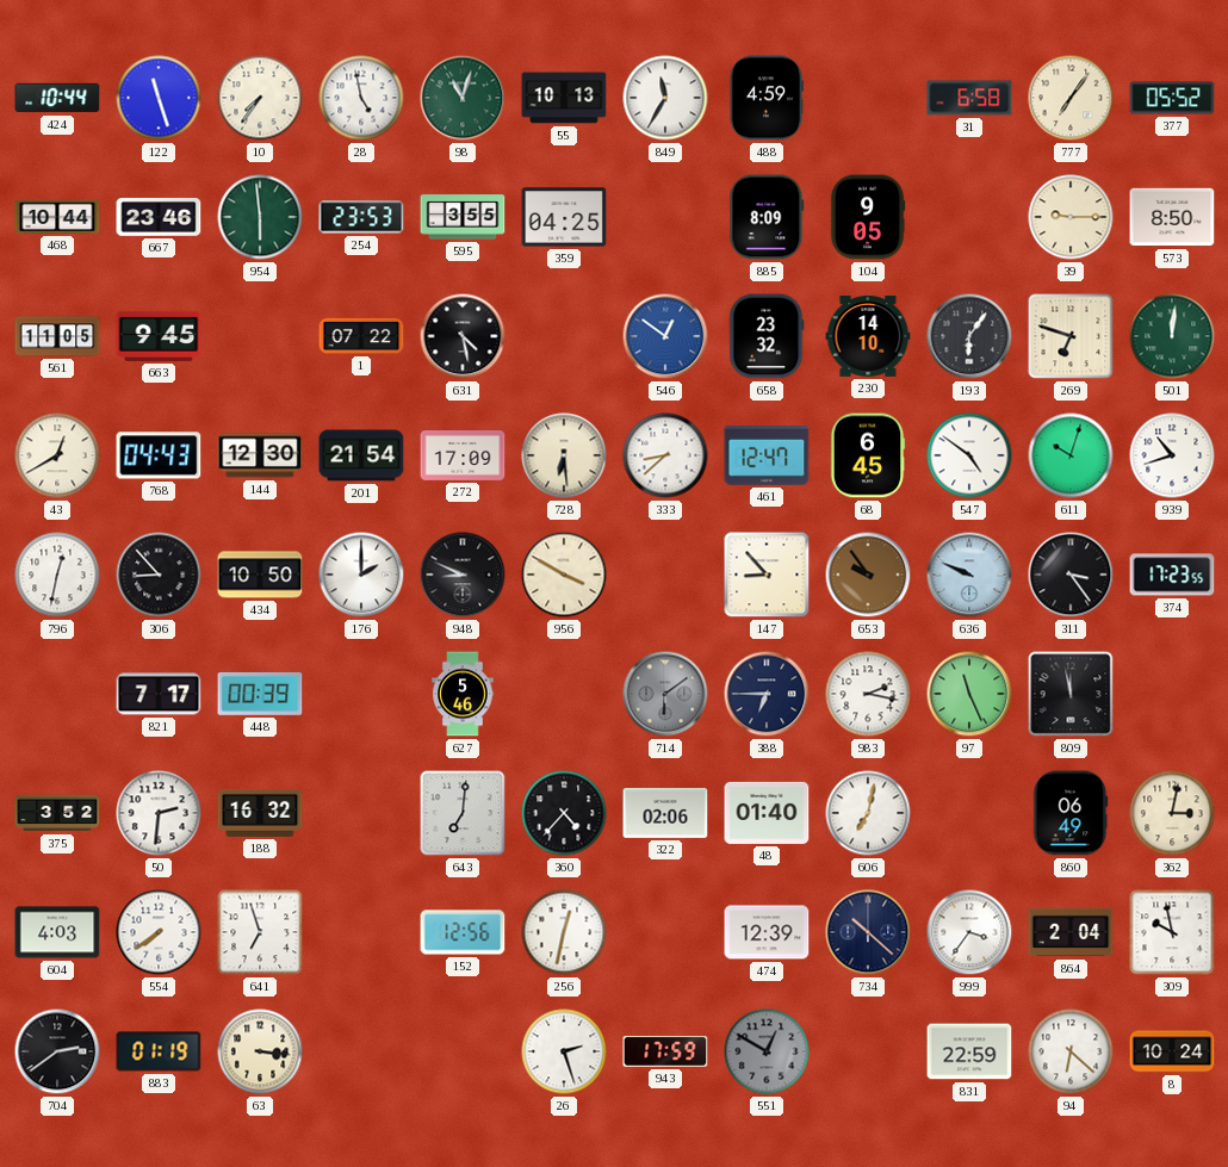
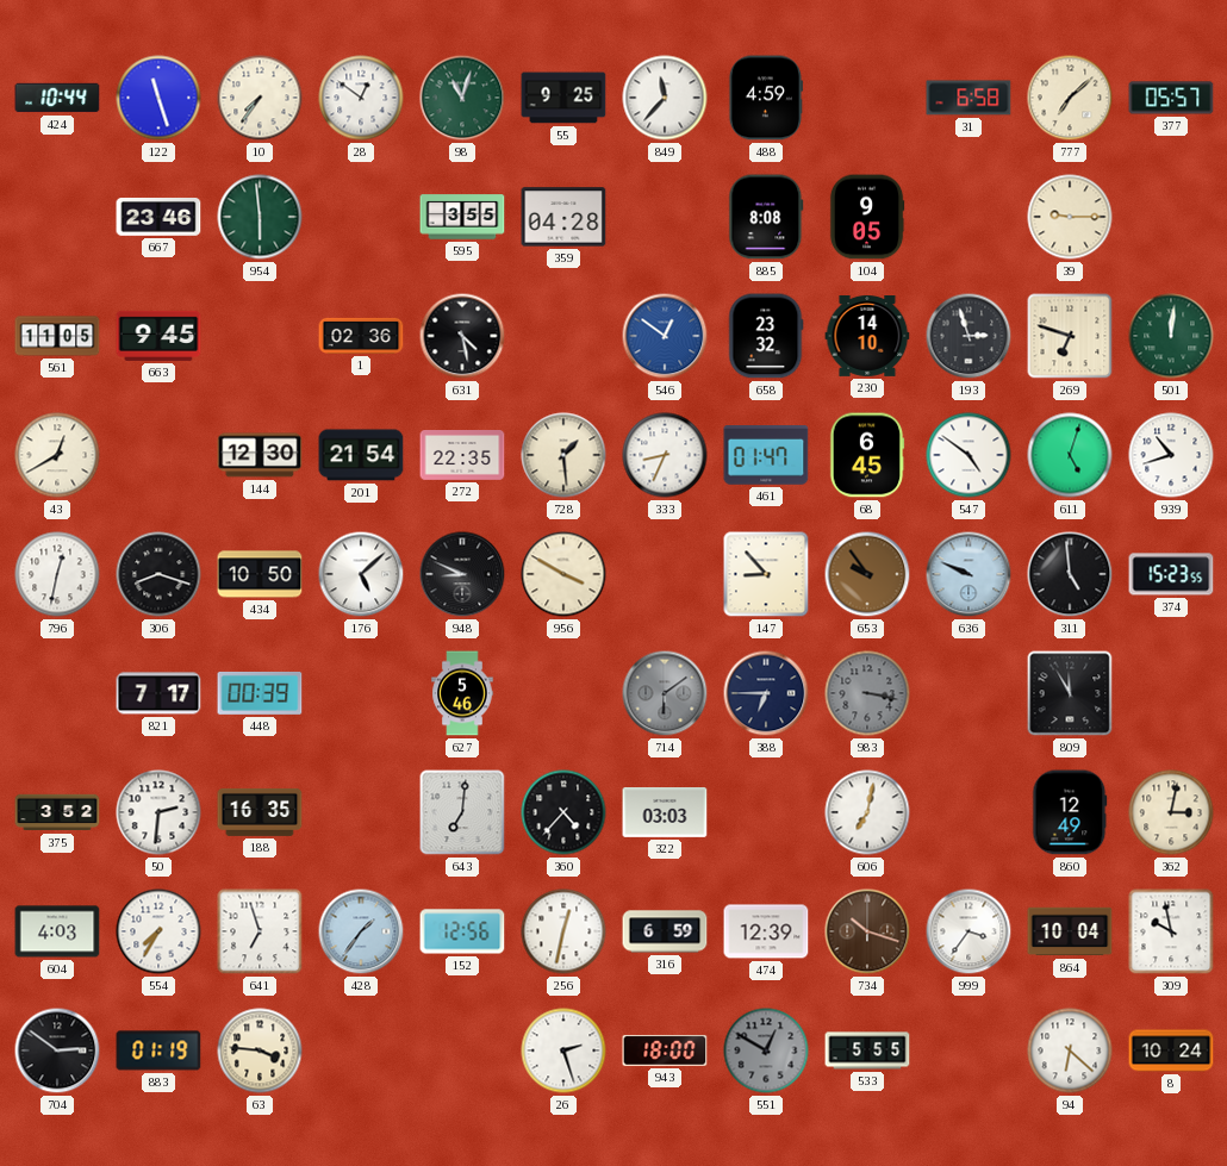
28: 4:58 -> 12:51 (361, 98)
55: 10:13 -> 9:25 (563, 98)
849: 11:35 -> 11:37 (665, 98)
777: 7:06 -> 7:08 (1070, 98)
377: 05:52 -> 05:57 (1171, 98)
468: 10:44 -> none (57, 217)
254: 23:53 -> none (361, 217)
359: 04:25 -> 04:28 (563, 217)
885: 8:09 -> 8:08 (766, 217)
573: 8:50 -> none (1172, 217)
1: 07:22 -> 02:36 (361, 336)
193: 6:06 -> 2:57 (968, 336)
768: 04:43 -> none (159, 455)
272: 17:09 -> 22:35 (462, 456)
728: 6:29 -> 1:29 (563, 455)
333: 8:38 -> 8:34 (665, 455)
461: 12:47 -> 01:47 (766, 455)
611: 10:03 -> 5:03 (1070, 455)
306: 8:53 -> 8:18 (158, 574)
176: 2:00 -> 5:08 (361, 574)
311: 3:24 -> 4:59 (1070, 574)
374: 17:23 -> 15:23 (1171, 574)
983: 2:17 -> 3:17 (867, 693)
983 dial: white -> grey (867, 693)
97: 11:26 -> none (969, 694)
809: 11:58 -> 11:55 (1070, 693)
188: 16:32 -> 16:35 (260, 812)
322: 02:06 -> 03:03 (665, 813)
48: 01:40 -> none (767, 813)
860: 06:49 -> 12:49 (1070, 812)
554: 7:39 -> 7:35 (158, 931)
428: none -> 1:36 (361, 931)
316: none -> 6:59 (665, 931)
734: 10:22 -> 10:18 (867, 931)
734 dial: navy -> brown (867, 931)
864: 2:04 -> 10:04 (1070, 931)
704: 2:39 -> 2:51 (57, 1050)
63: 3:16 -> 3:46 (260, 1050)
943: 17:59 -> 18:00 (665, 1050)
533: none -> 5:55 (867, 1050)
831: 22:59 -> none (969, 1051)
